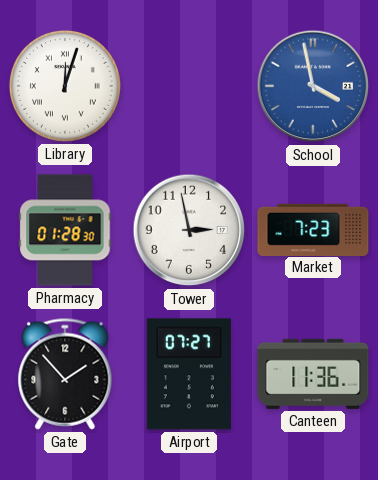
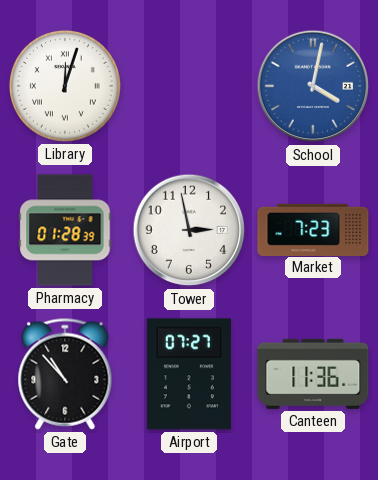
School: 3:58 -> 4:02 (313, 86)
Pharmacy: 01:28:30 -> 01:28:39 (65, 230)
Gate: 1:53 -> 10:53 (65, 374)
